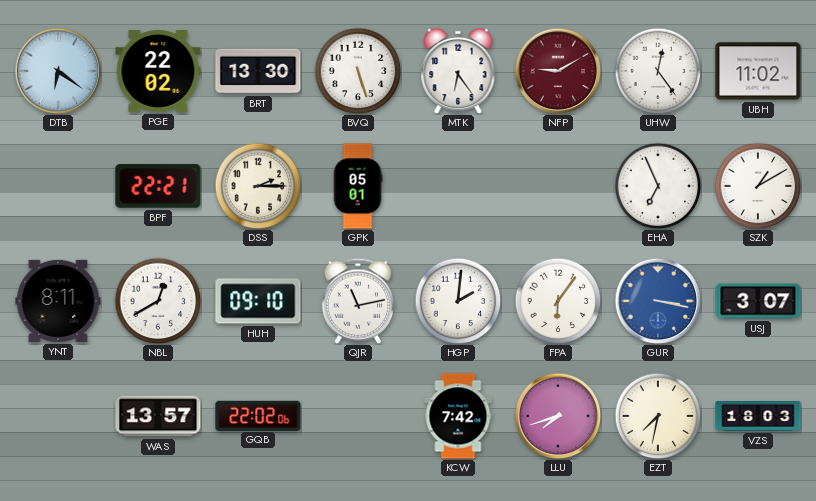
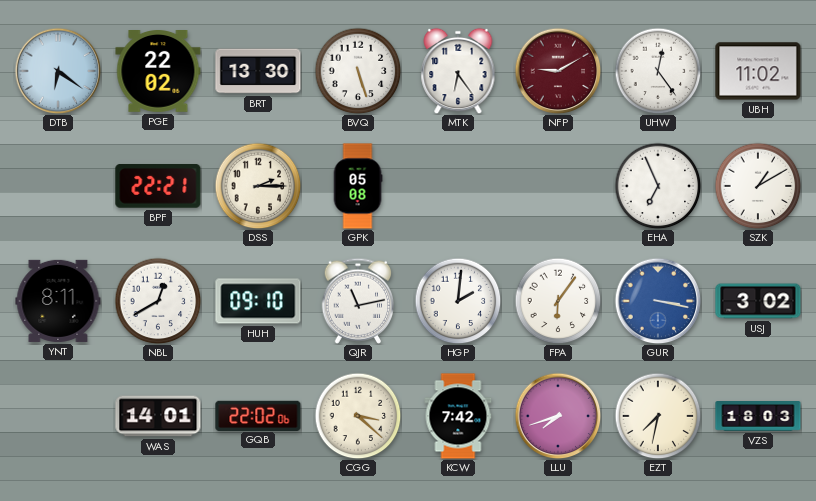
GPK: 05:01 -> 05:08 (358, 186)
USJ: 3:07 -> 3:02 (758, 301)
WAS: 13:57 -> 14:01 (158, 416)
CGG: none -> 3:22 (358, 416)
